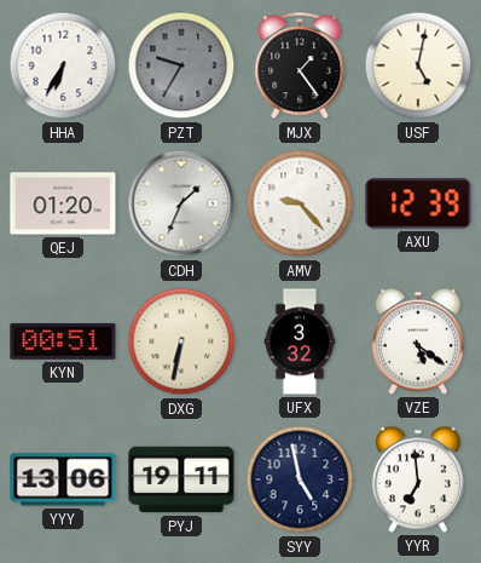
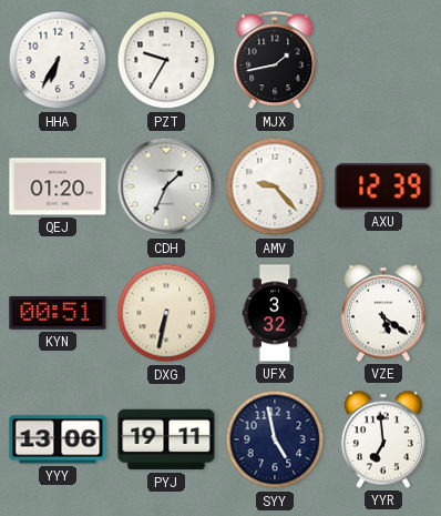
PZT dial: grey -> white (166, 60)
MJX: 1:24 -> 1:43 (275, 61)
USF: 5:02 -> none (418, 65)
